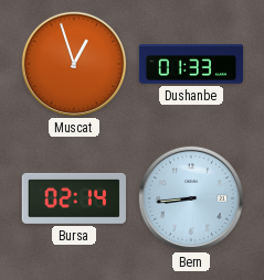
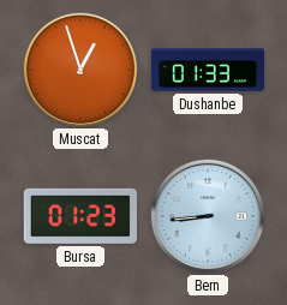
Bursa: 02:14 -> 01:23 (80, 216)
